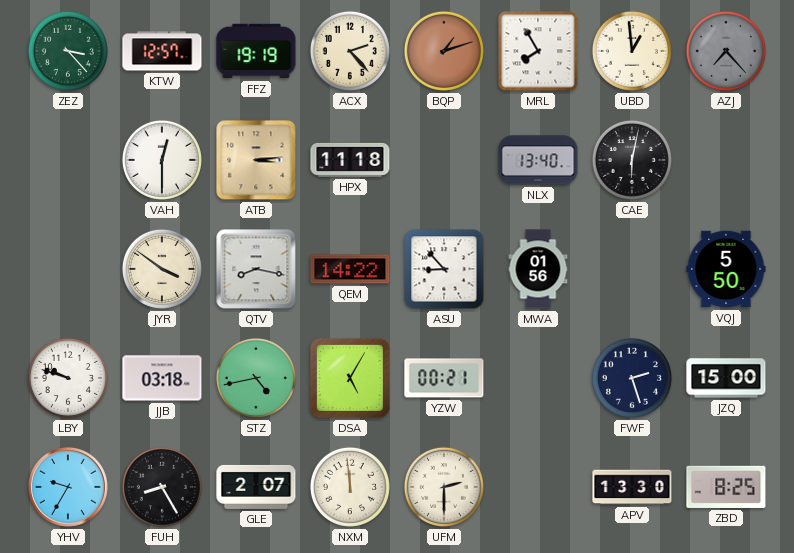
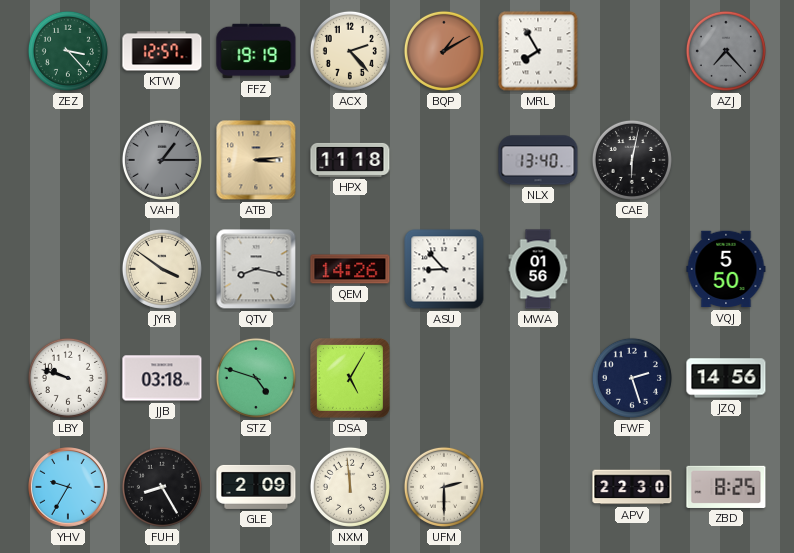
BQP: 1:12 -> 1:10 (444, 51)
UBD: 12:59 -> none (632, 51)
VAH: 12:30 -> 1:15 (162, 160)
VAH dial: white -> grey (162, 160)
QEM: 14:22 -> 14:26 (350, 269)
STZ: 4:43 -> 4:48 (256, 378)
YZW: 00:21 -> none (444, 378)
JZQ: 15:00 -> 14:56 (726, 378)
GLE: 2:07 -> 2:09 (256, 487)
APV: 13:30 -> 22:30 (632, 487)
